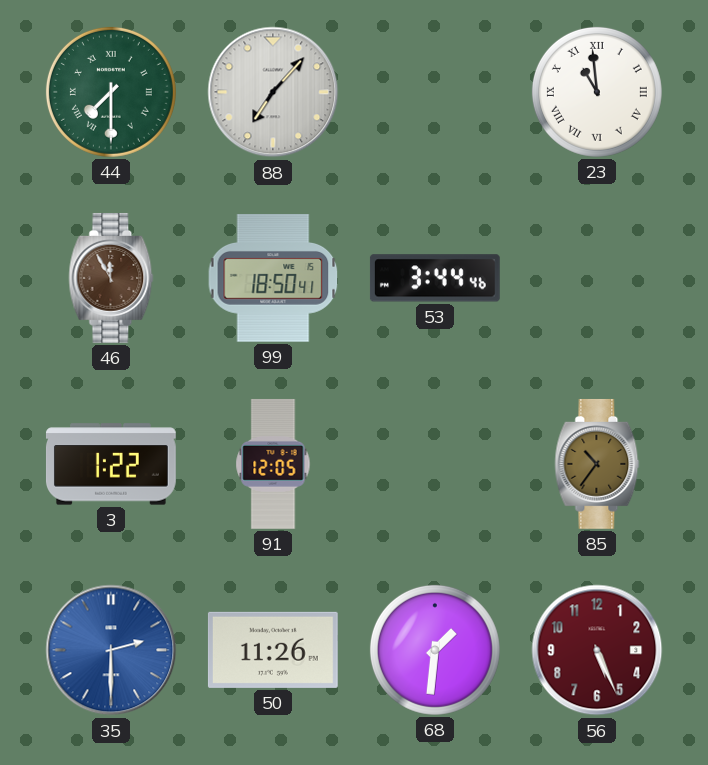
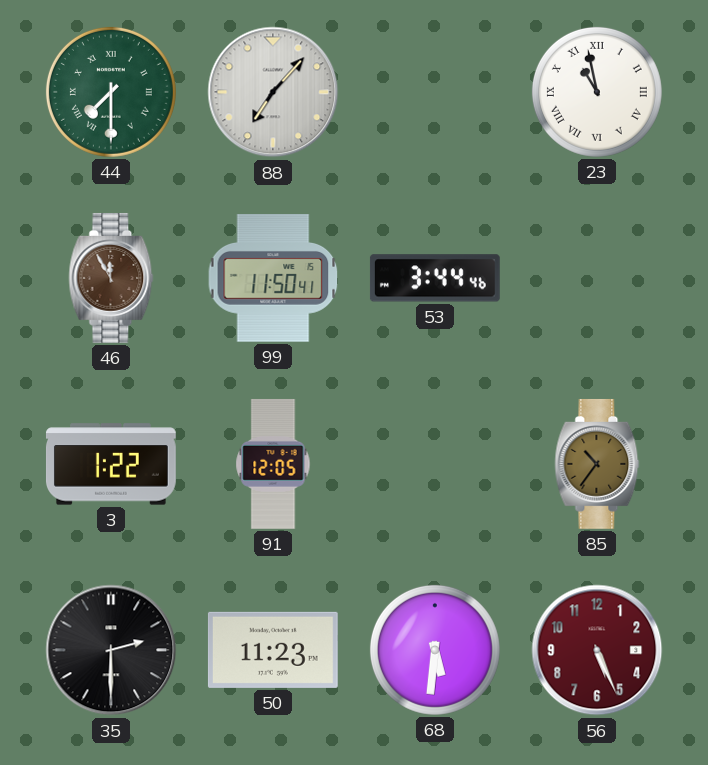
23: 10:59 -> 10:58 (597, 92)
99: 18:50 -> 11:50 (273, 278)
35 dial: blue -> black (111, 650)
50: 11:26 -> 11:23 (273, 650)
68: 1:31 -> 5:31 (435, 650)
